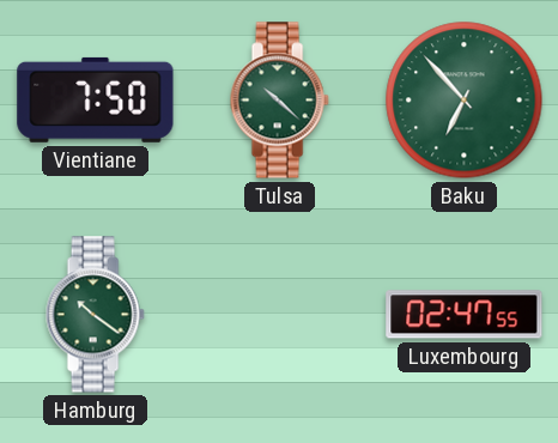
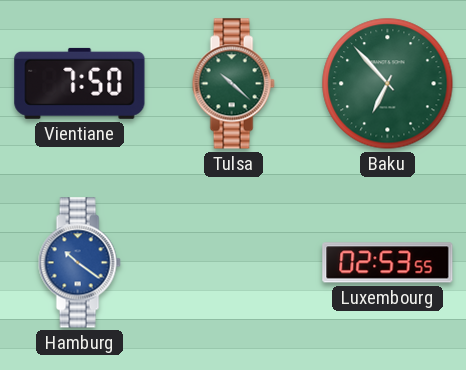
Hamburg dial: green -> blue (79, 263)
Luxembourg: 02:47 -> 02:53 (388, 263)
